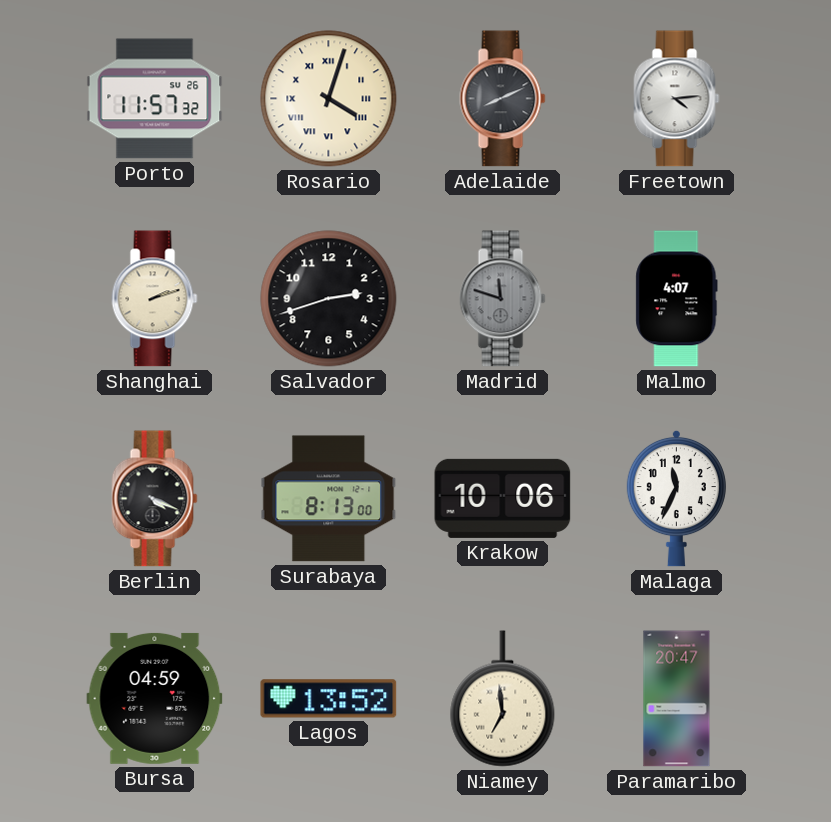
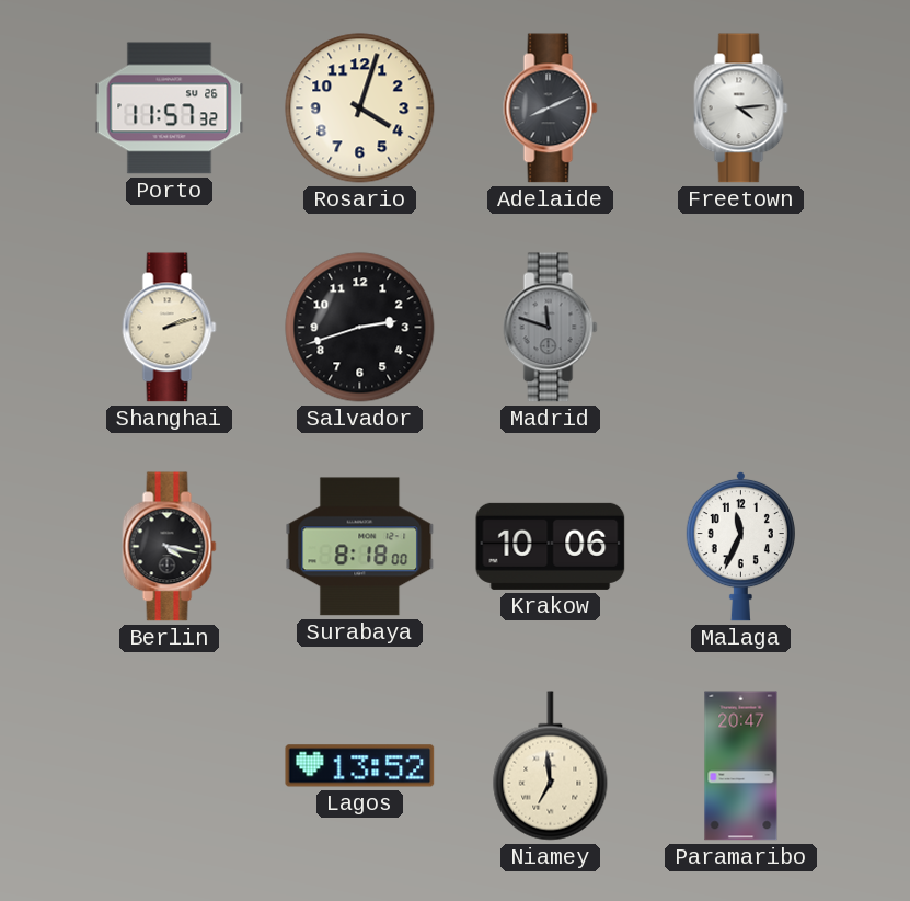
Rosario numerals: Roman -> Arabic (360, 109)
Malmo: 4:07 -> none (677, 299)
Berlin: 4:19 -> 4:17 (170, 547)
Surabaya: 8:13 -> 8:18 (360, 547)
Bursa: 04:59 -> none (155, 698)
